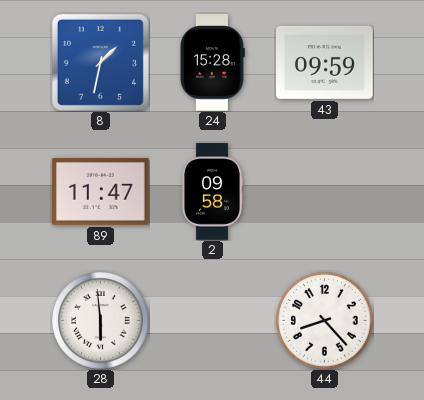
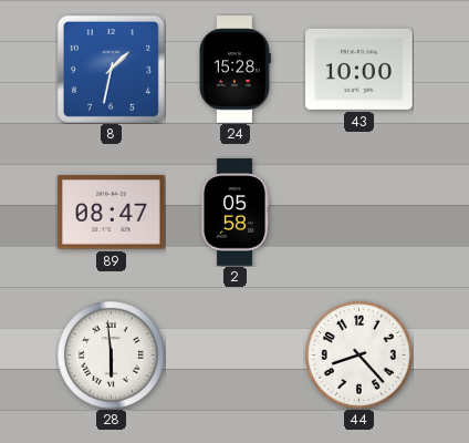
43: 09:59 -> 10:00 (359, 69)
89: 11:47 -> 08:47 (112, 213)
2: 09:58 -> 05:58 (233, 213)
